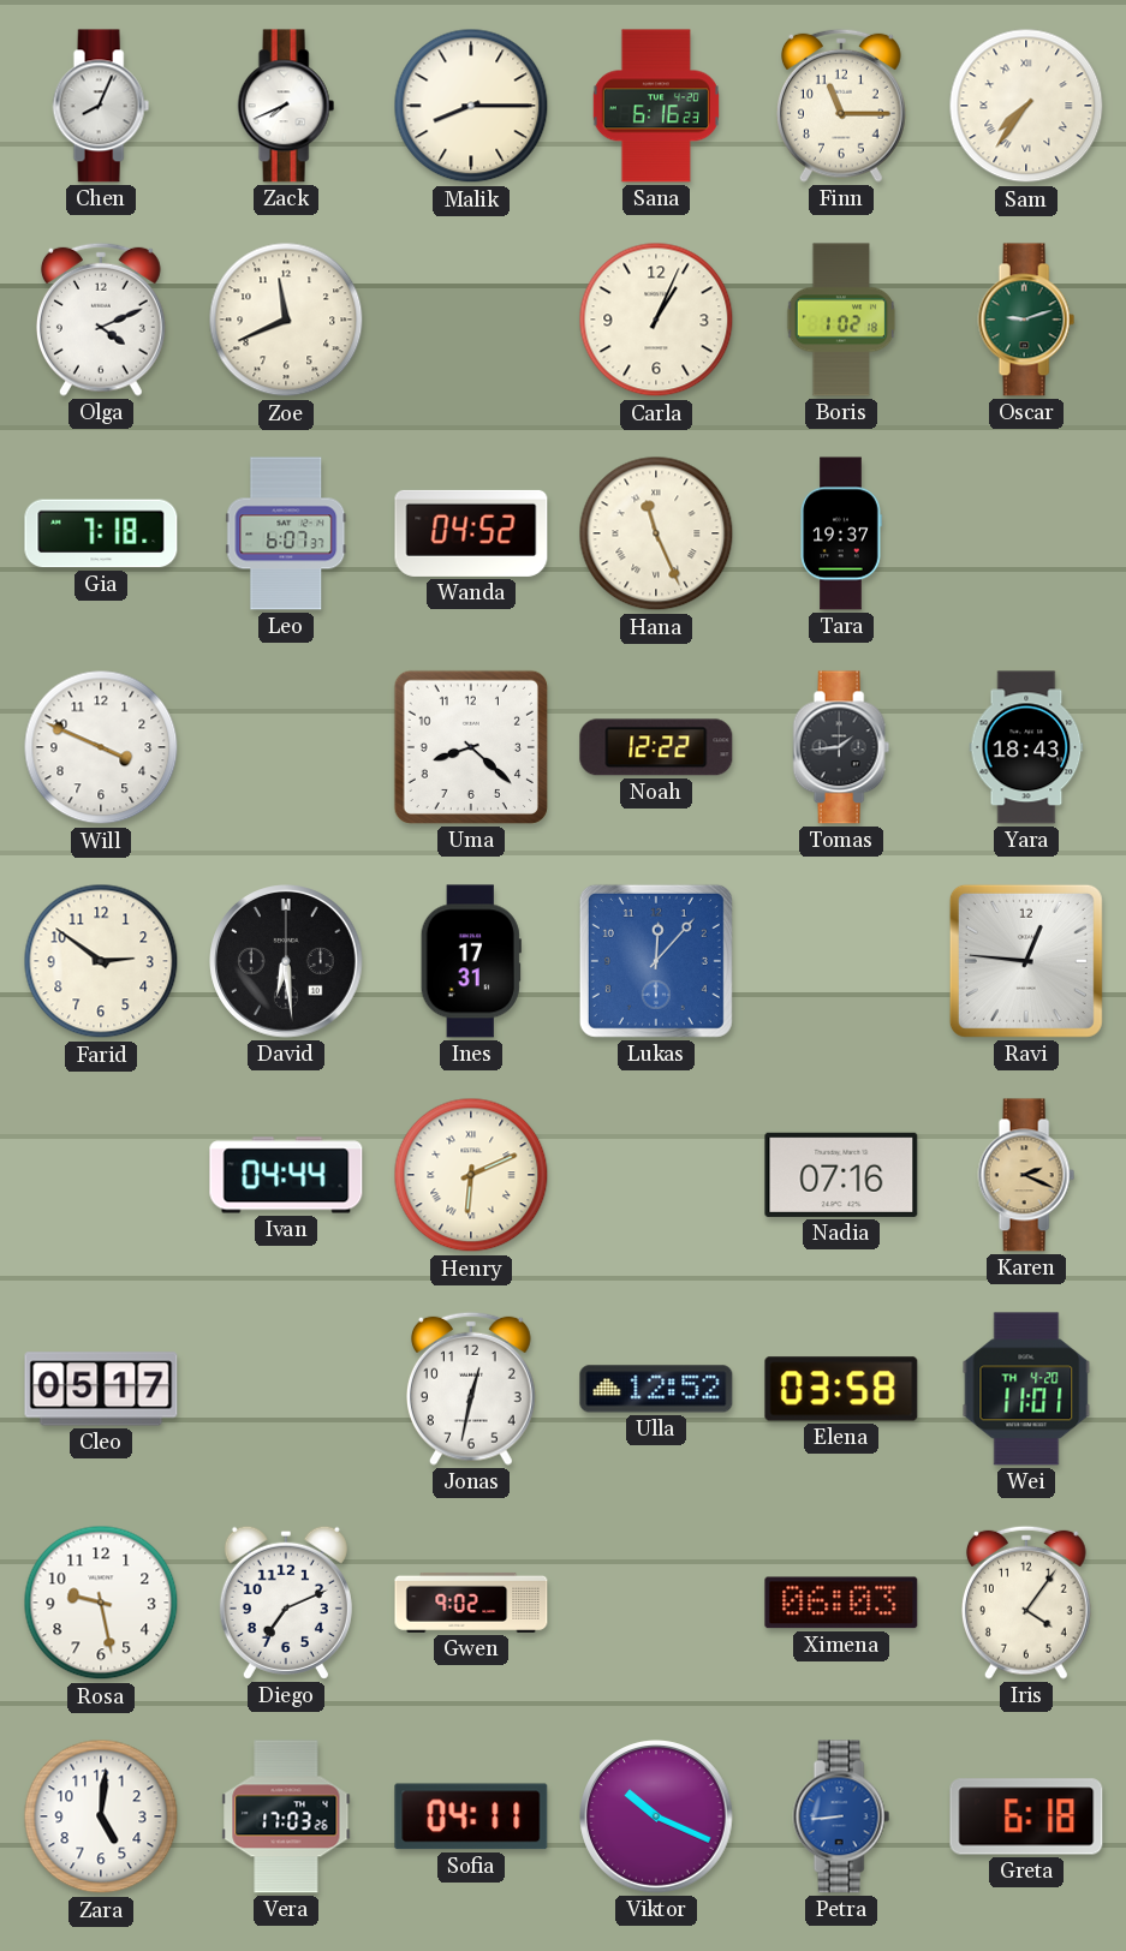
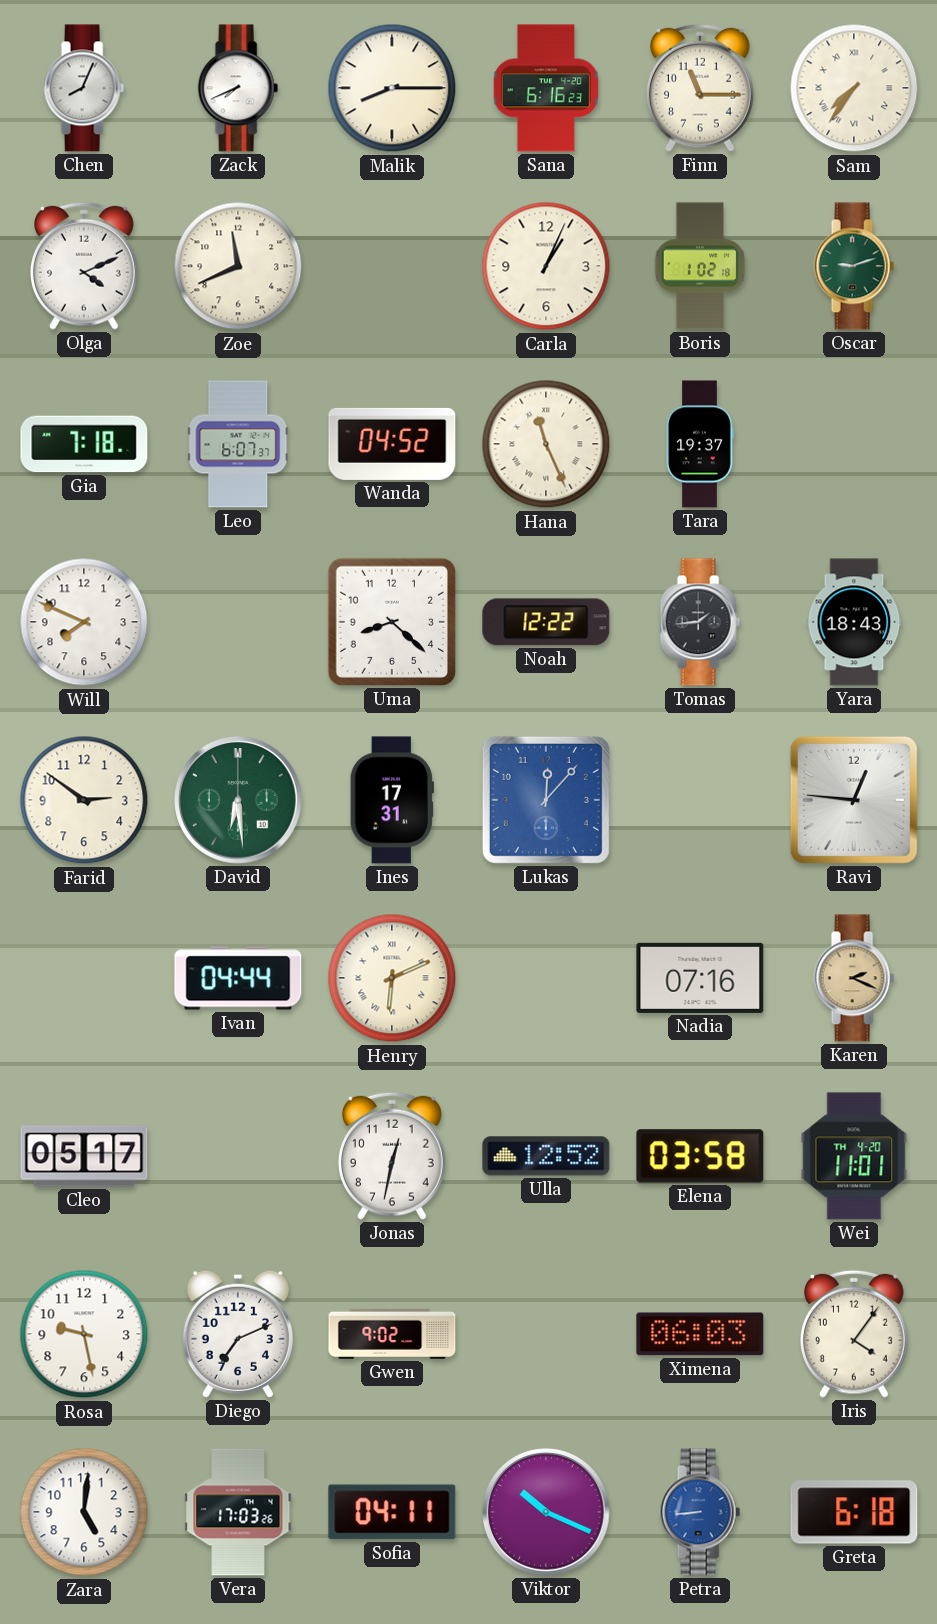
Will: 3:49 -> 7:49 (84, 622)
David dial: black -> green (238, 800)
